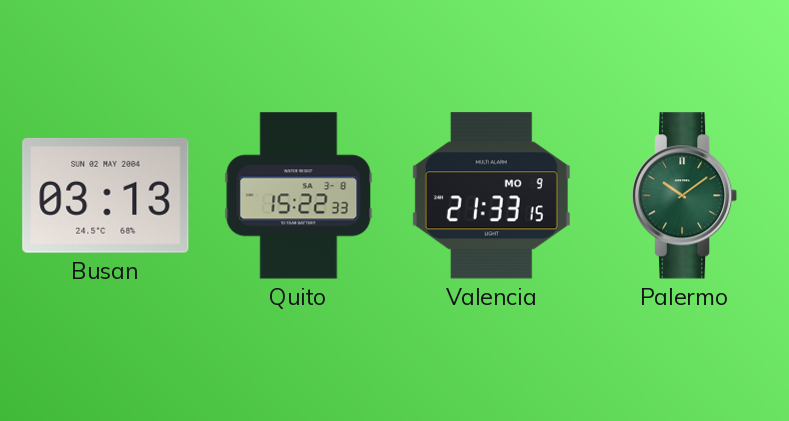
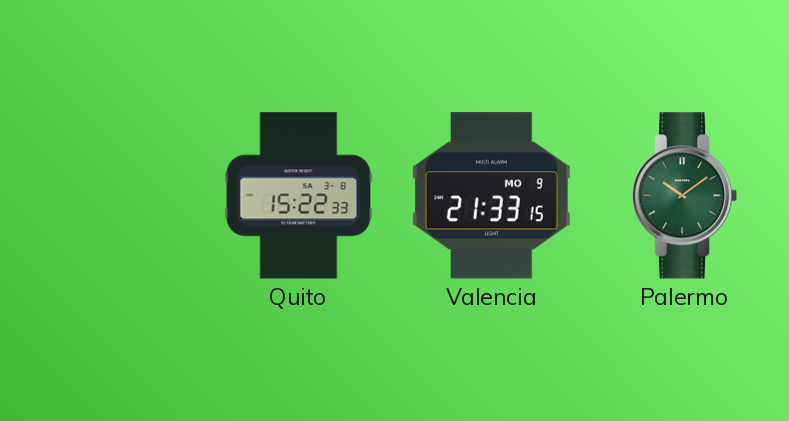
Busan: 03:13 -> none (106, 195)
